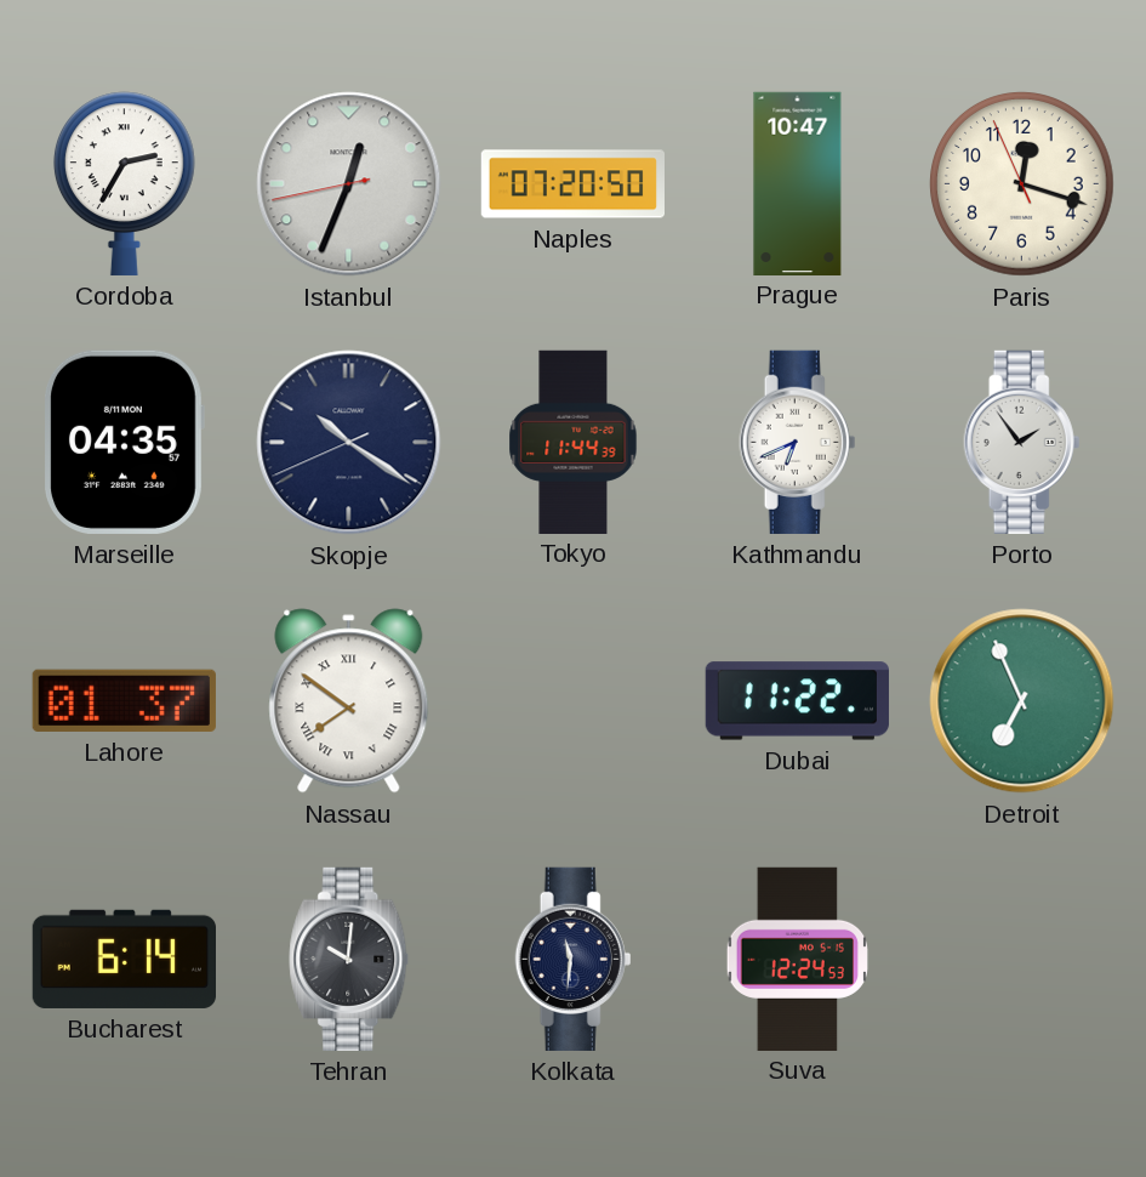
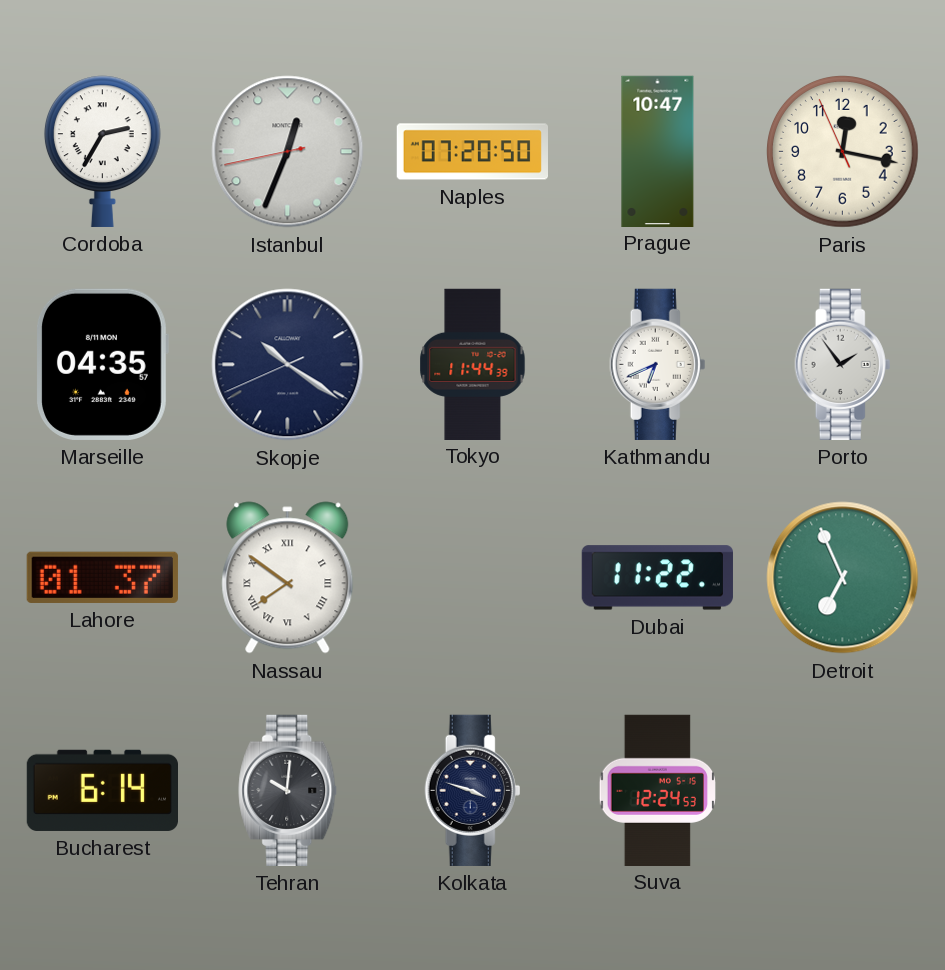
Paris: 12:17 -> 12:16 (843, 152)
Kolkata: 11:31 -> 3:48 (473, 790)
